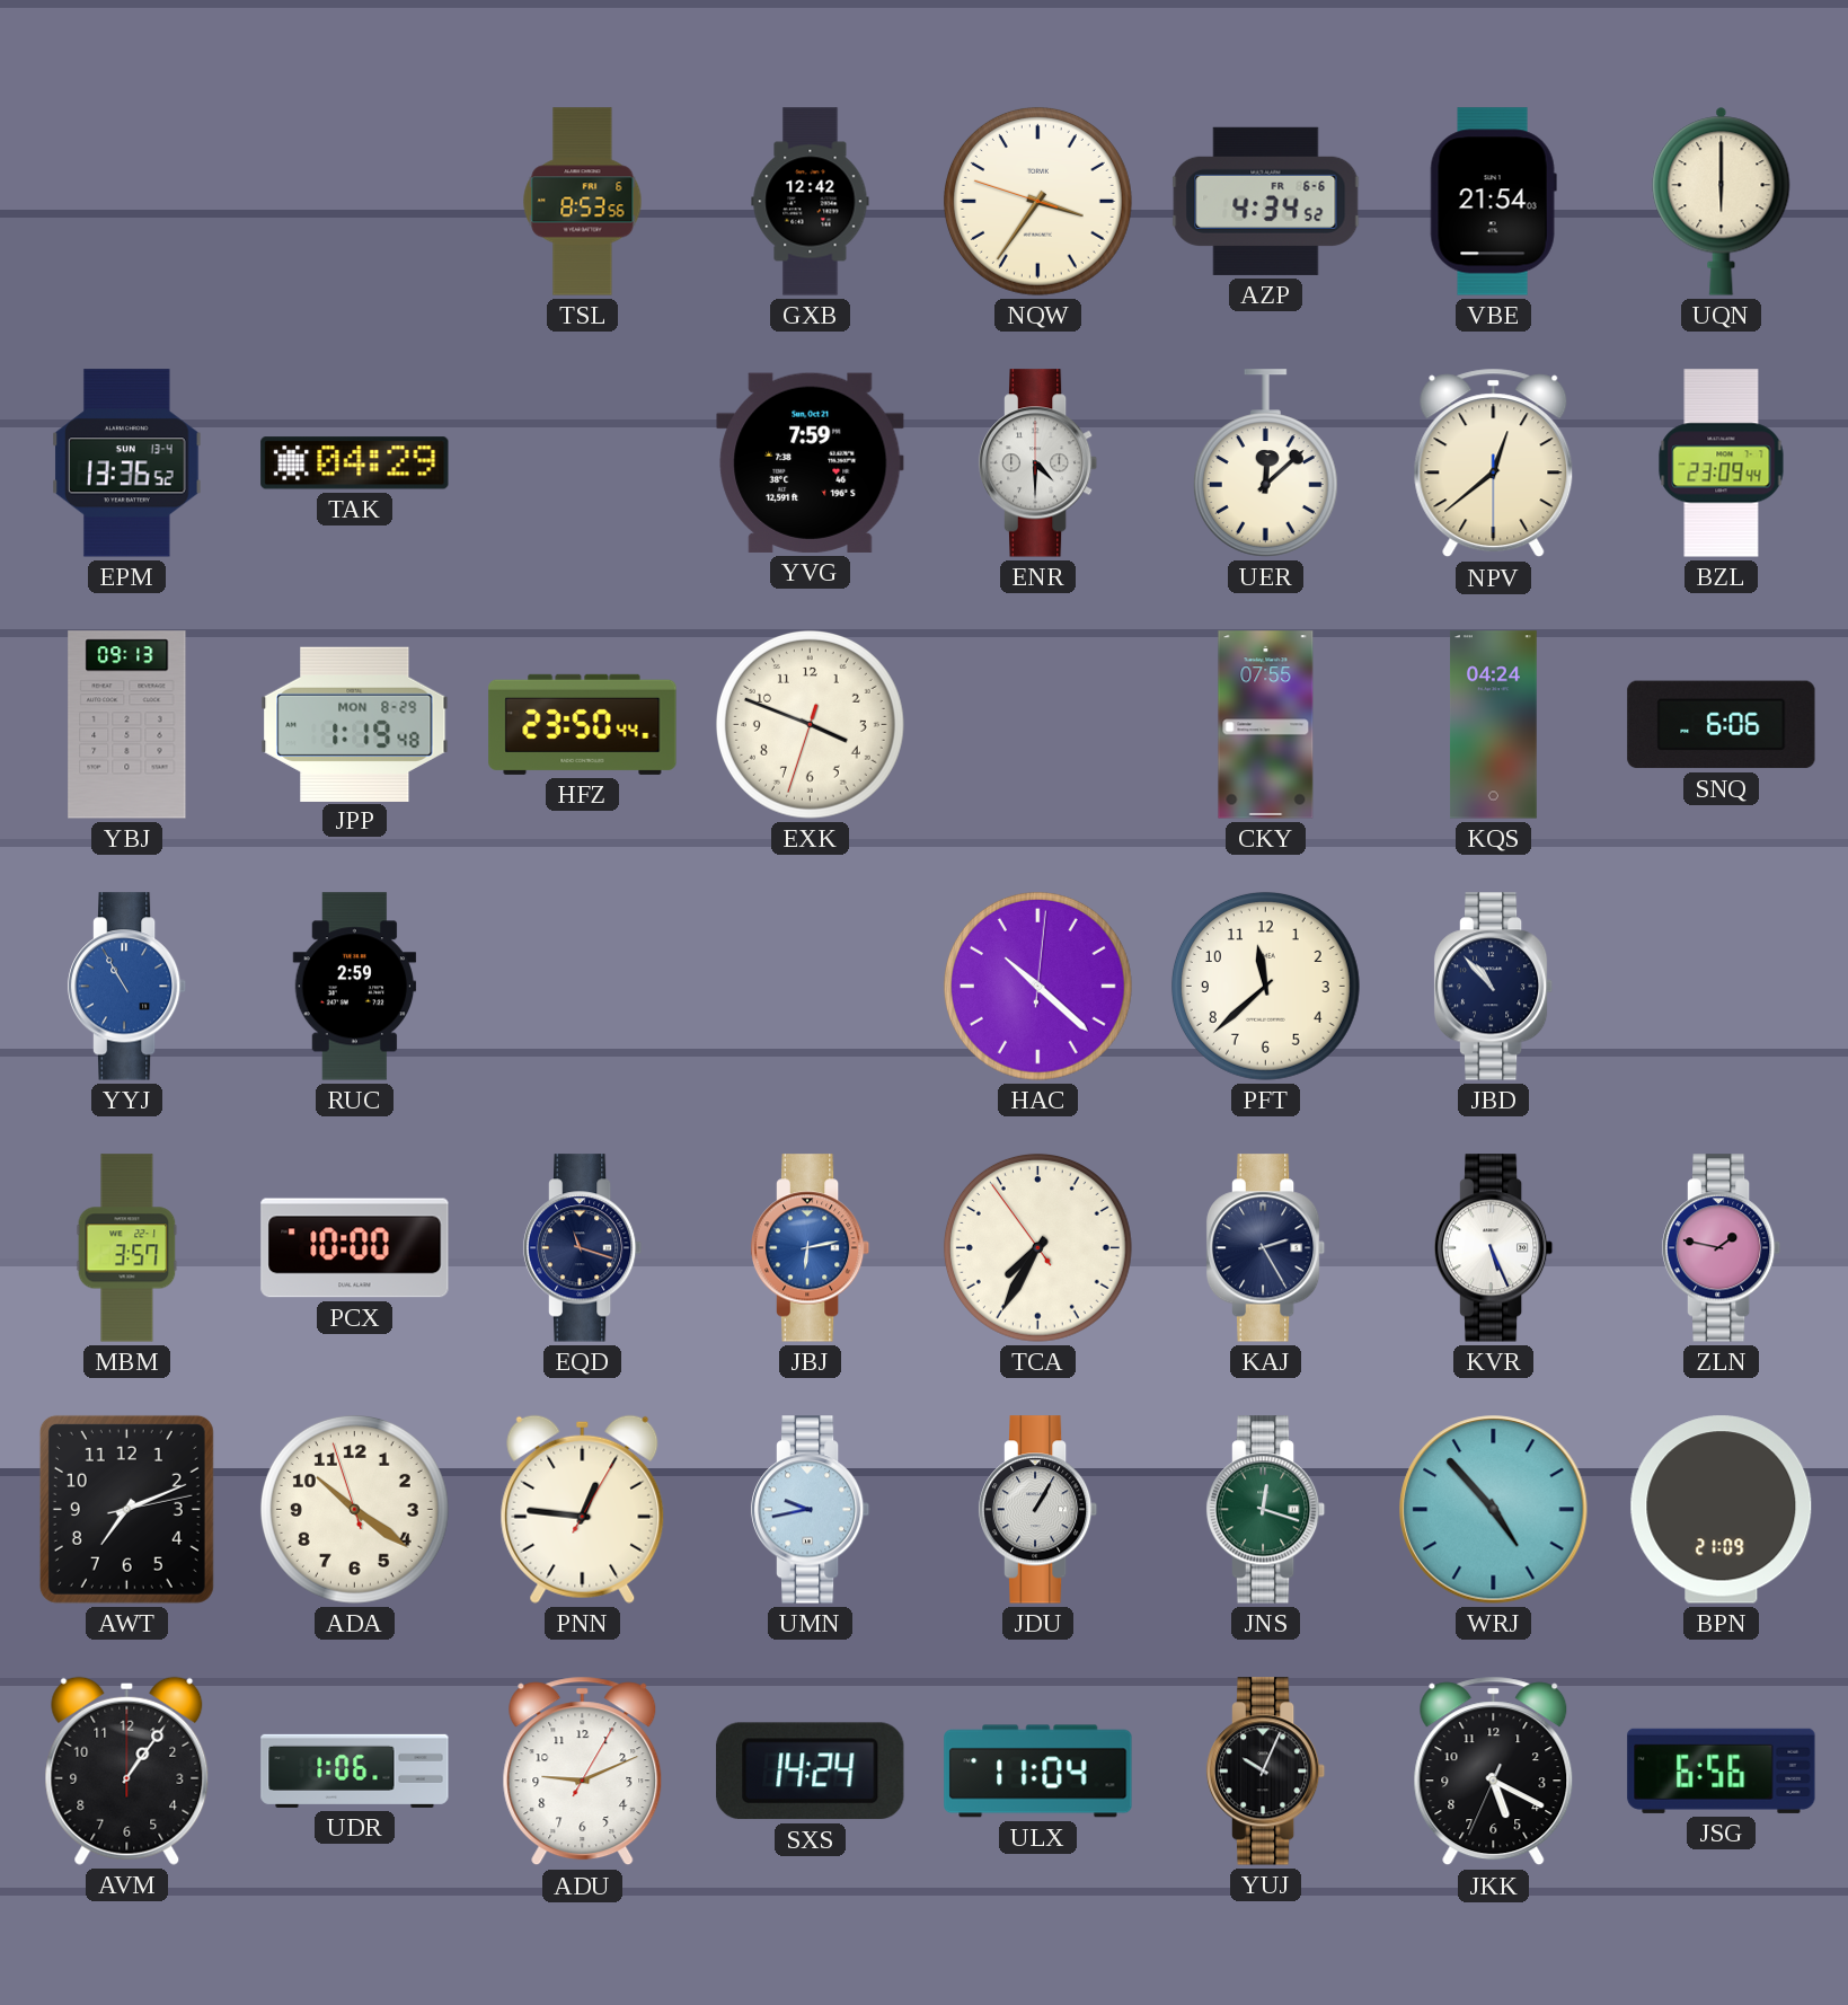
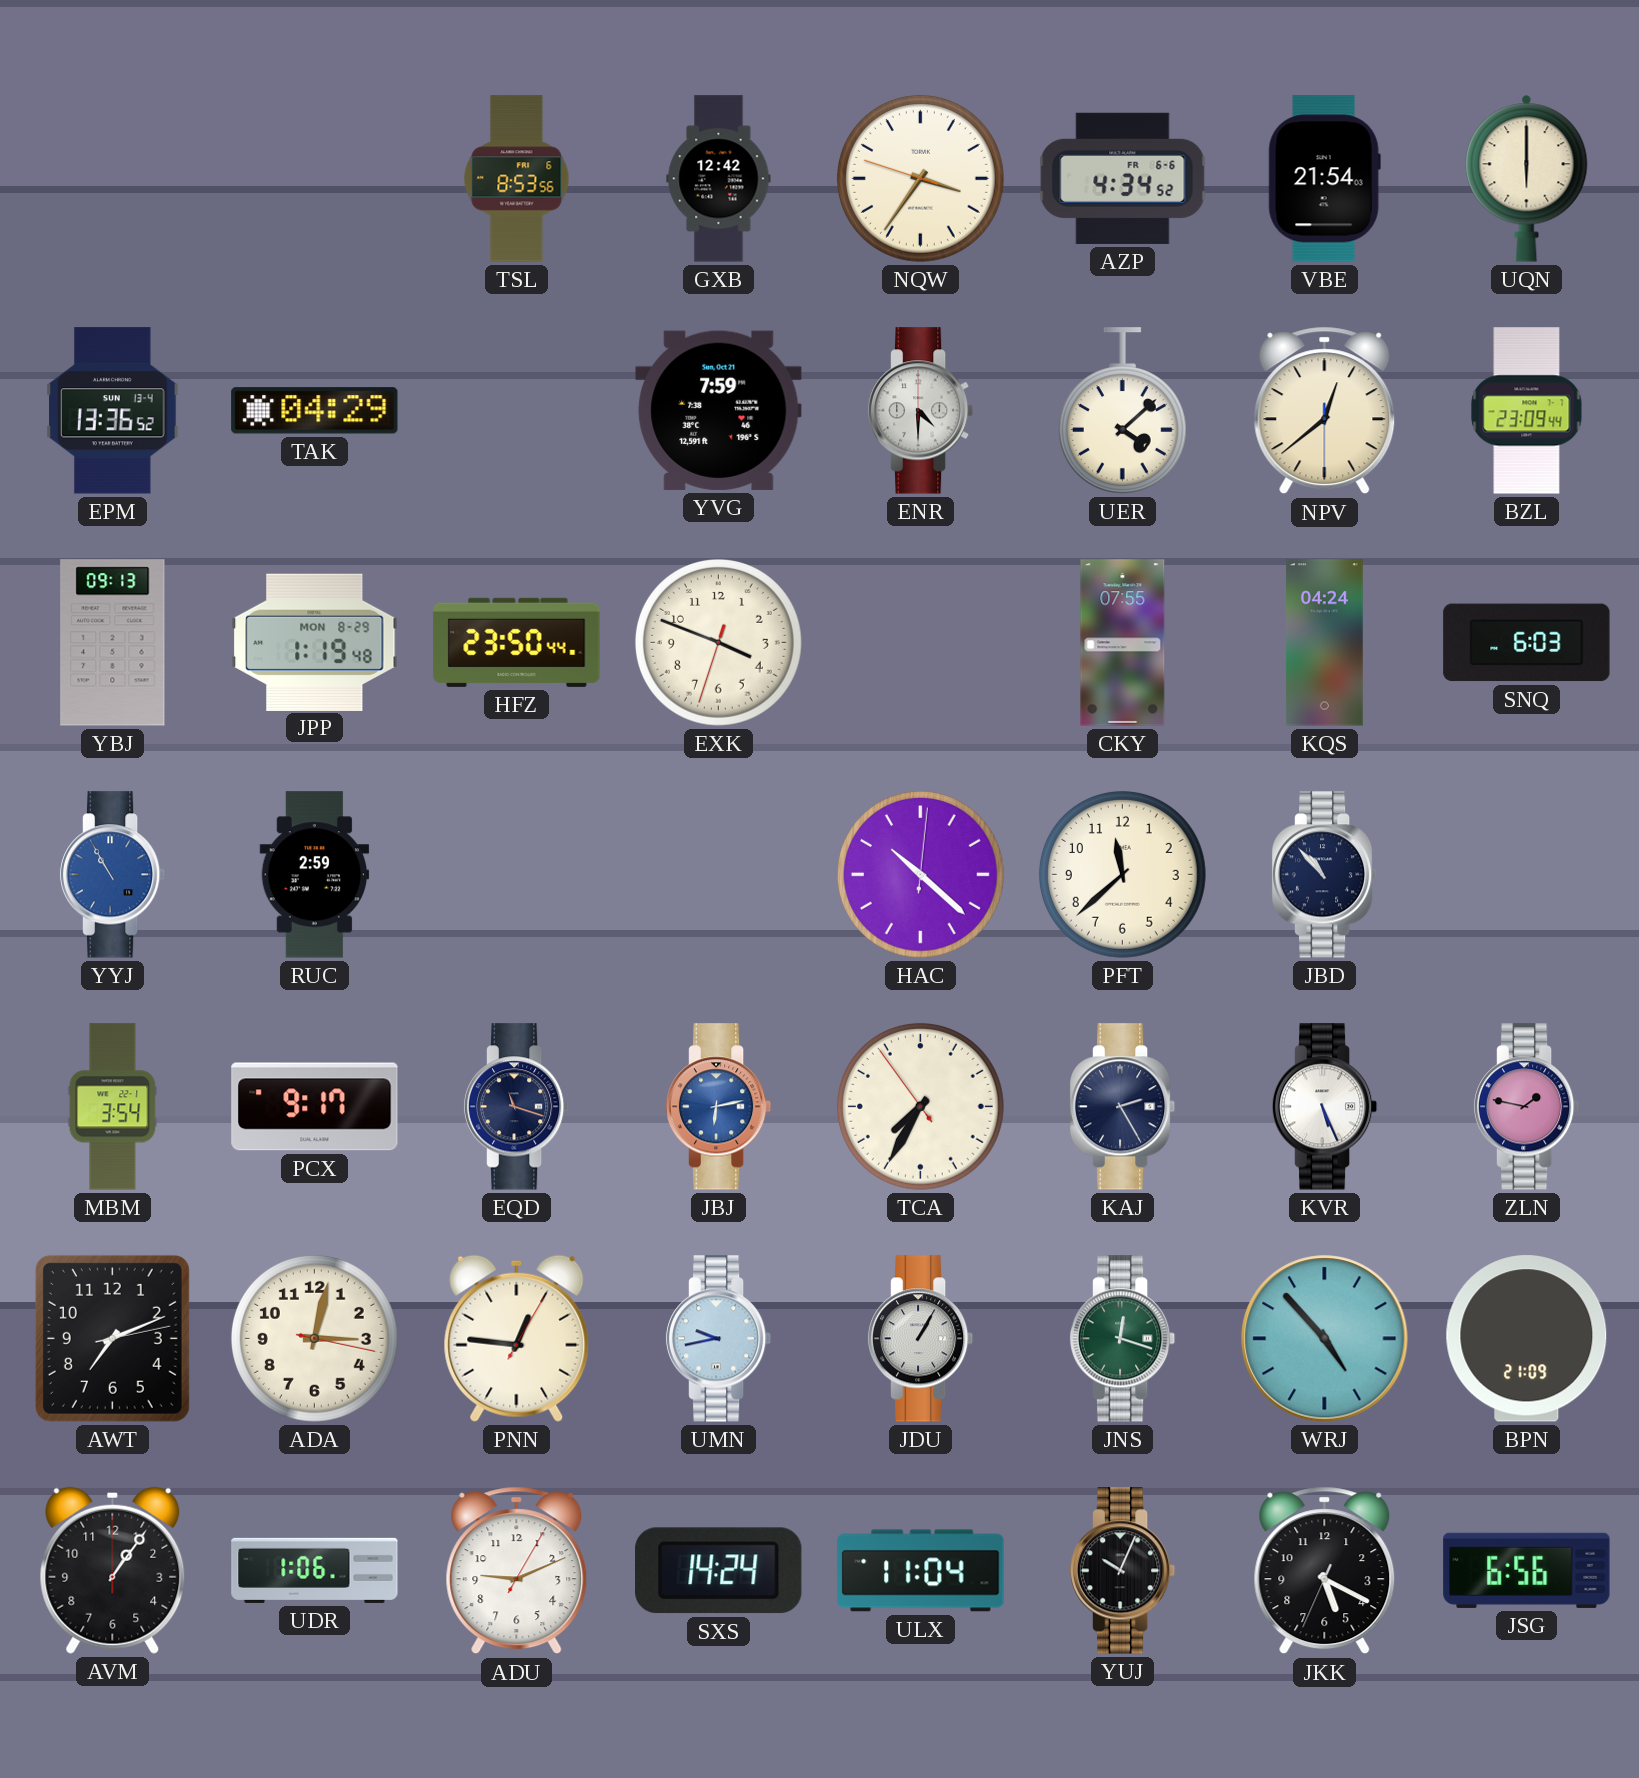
UER: 12:08 -> 4:08 (1122, 411)
SNQ: 6:06 -> 6:03 (1527, 643)
MBM: 3:57 -> 3:54 (113, 1107)
PCX: 10:00 -> 9:17 (315, 1107)
ADA: 10:20 -> 3:02 (314, 1338)
